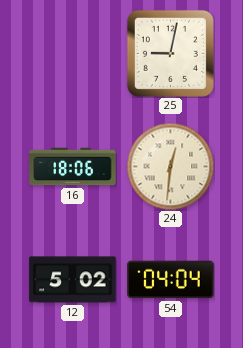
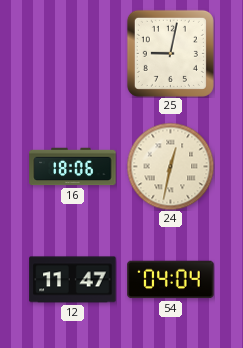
24: 12:31 -> 12:32 (170, 166)
12: 5:02 -> 11:47 (73, 280)
